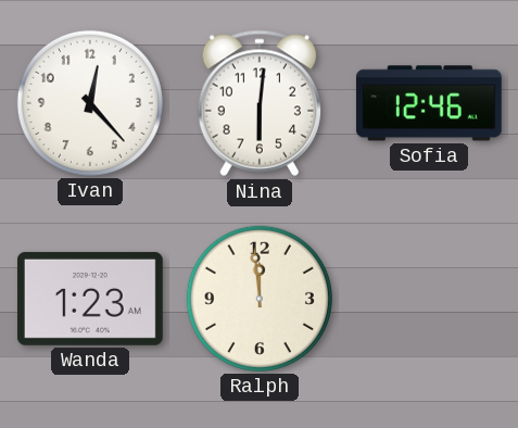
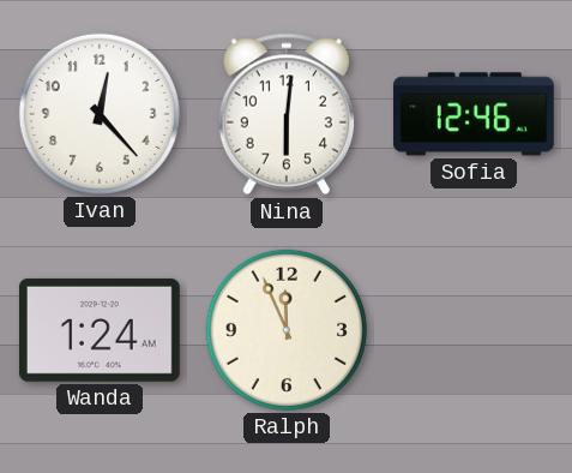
Wanda: 1:23 -> 1:24 (100, 330)
Ralph: 11:59 -> 11:56 (287, 330)
